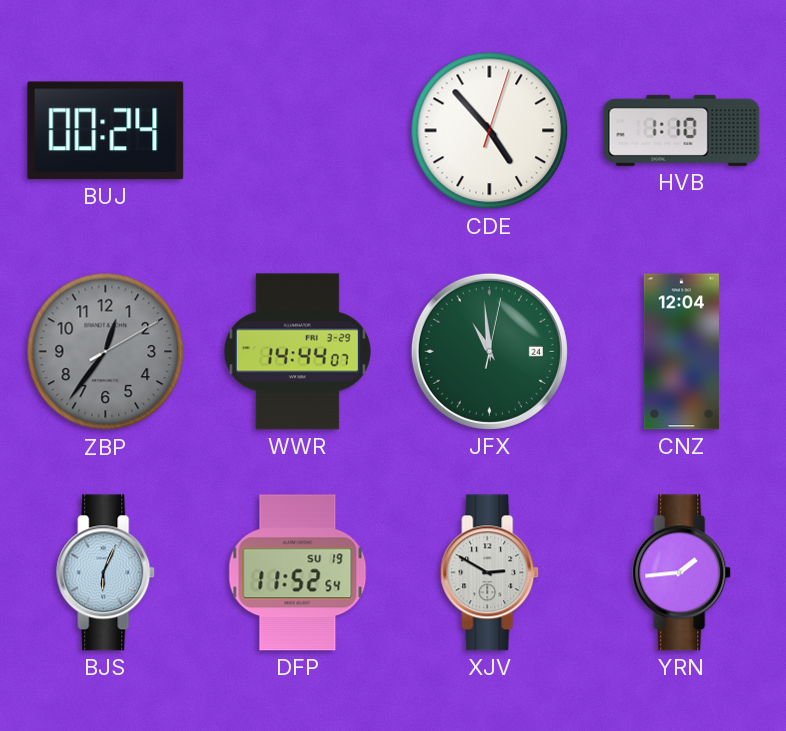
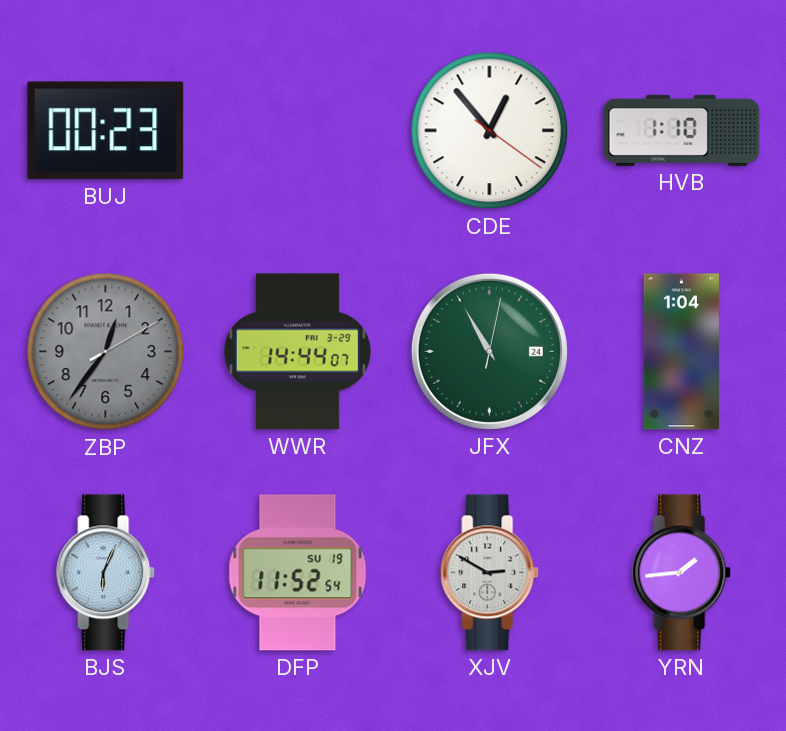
BUJ: 00:24 -> 00:23 (106, 131)
CDE: 4:53 -> 12:53 (490, 131)
JFX: 10:59 -> 10:55 (489, 351)
CNZ: 12:04 -> 1:04 (681, 352)
